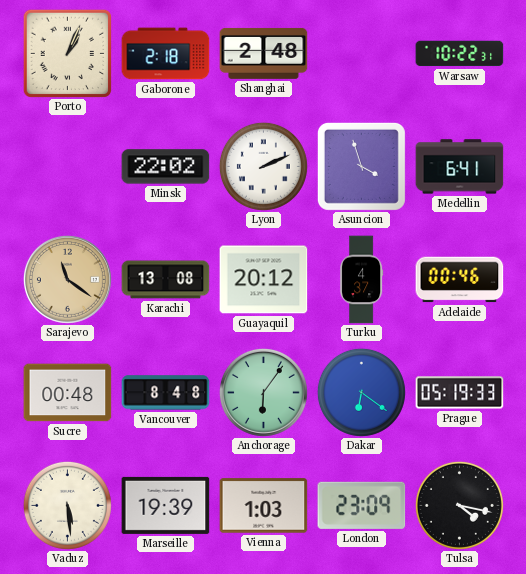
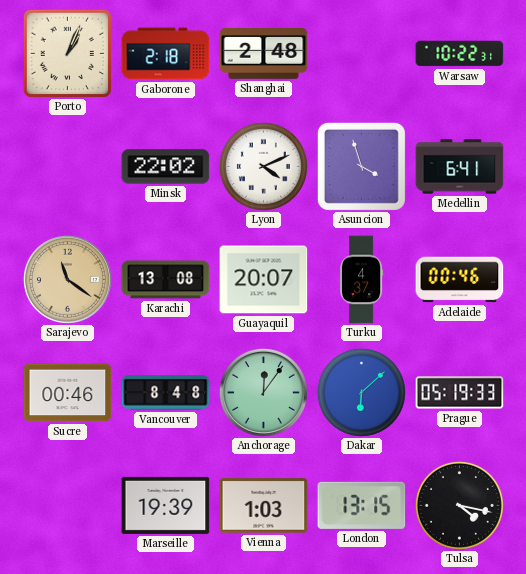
Lyon: 2:11 -> 4:11 (263, 166)
Guayaquil: 20:12 -> 20:07 (264, 280)
Sucre: 00:48 -> 00:46 (68, 393)
Anchorage: 6:06 -> 12:06 (263, 392)
Dakar: 6:21 -> 6:08 (361, 392)
Vaduz: 5:29 -> none (67, 505)
London: 23:09 -> 13:15 (362, 505)
